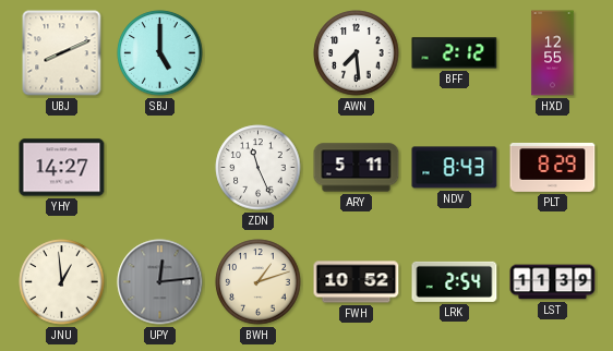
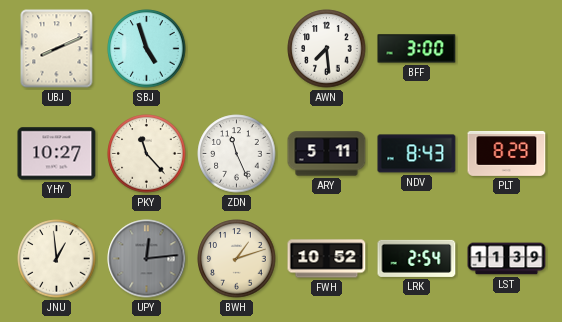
SBJ: 5:00 -> 4:57 (147, 49)
BFF: 2:12 -> 3:00 (417, 49)
HXD: 12:55 -> none (553, 53)
YHY: 14:27 -> 10:27 (57, 154)
PKY: none -> 11:23 (147, 154)
